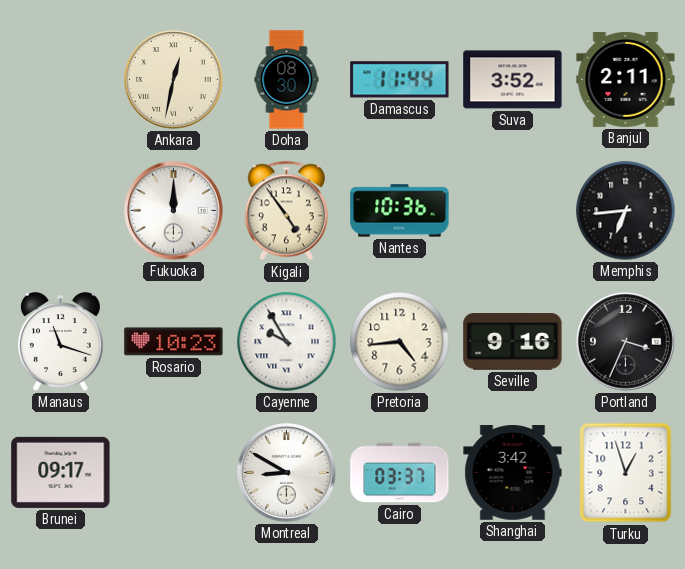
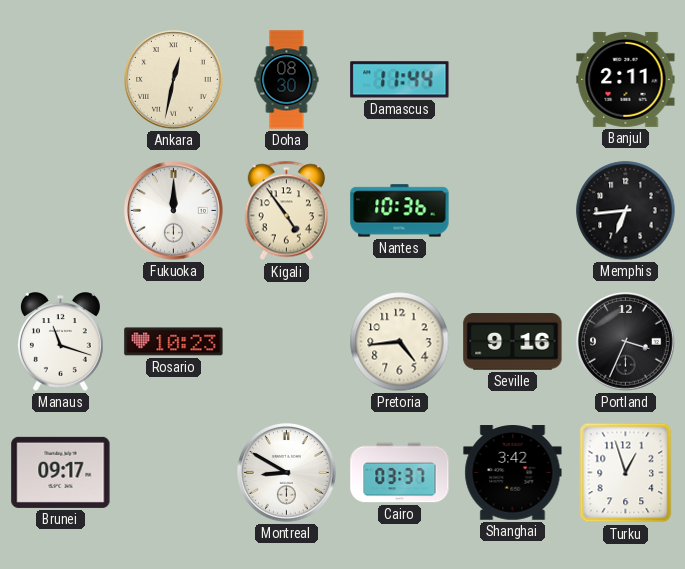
Suva: 3:52 -> none (513, 80)
Cayenne: 9:55 -> none (287, 342)
